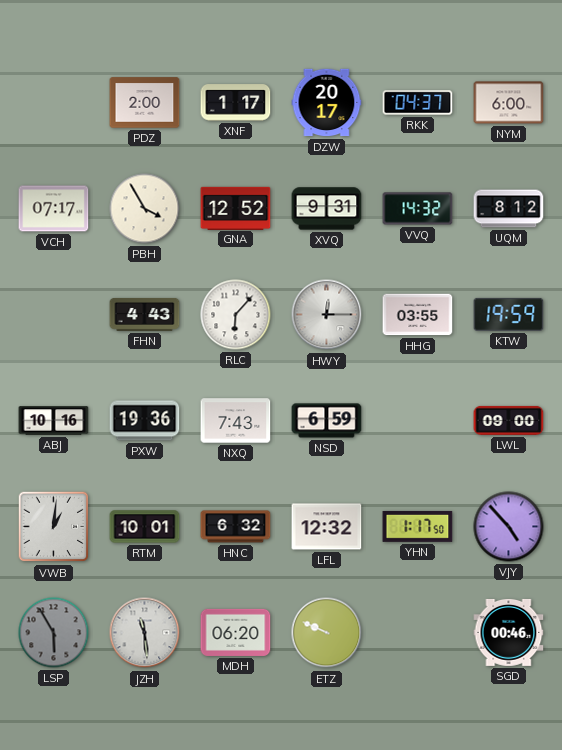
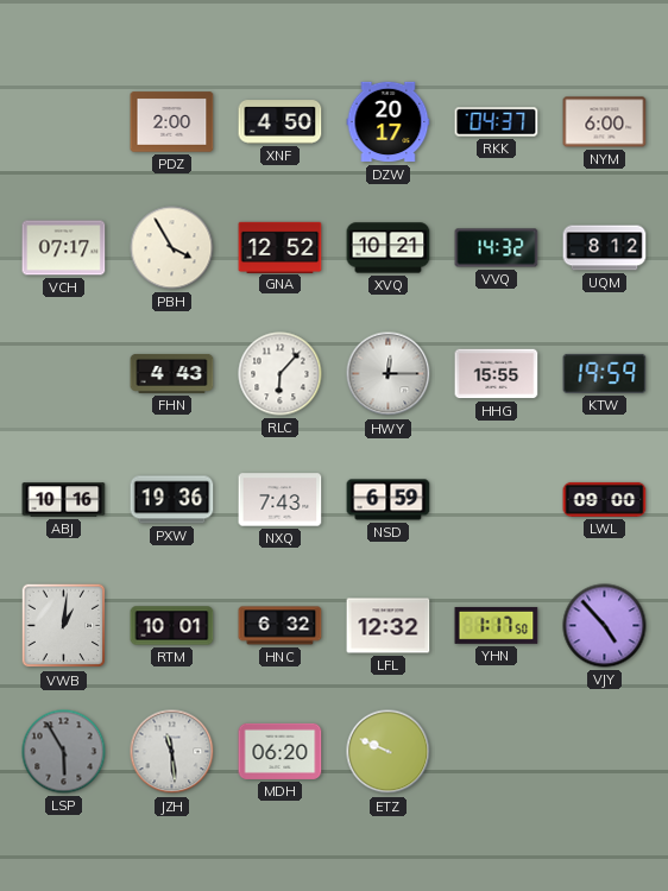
XNF: 1:17 -> 4:50 (281, 122)
XVQ: 9:31 -> 10:21 (389, 248)
HHG: 03:55 -> 15:55 (497, 374)
SGD: 00:46 -> none (509, 632)
